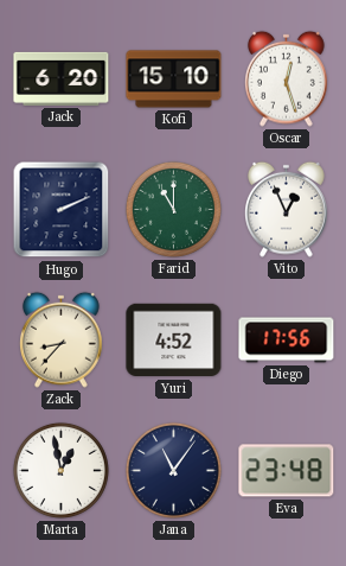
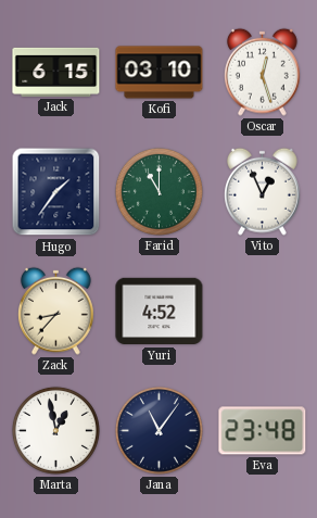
Jack: 6:20 -> 6:15 (56, 72)
Kofi: 15:10 -> 03:10 (160, 73)
Hugo: 2:11 -> 1:36 (56, 192)
Diego: 17:56 -> none (287, 341)
